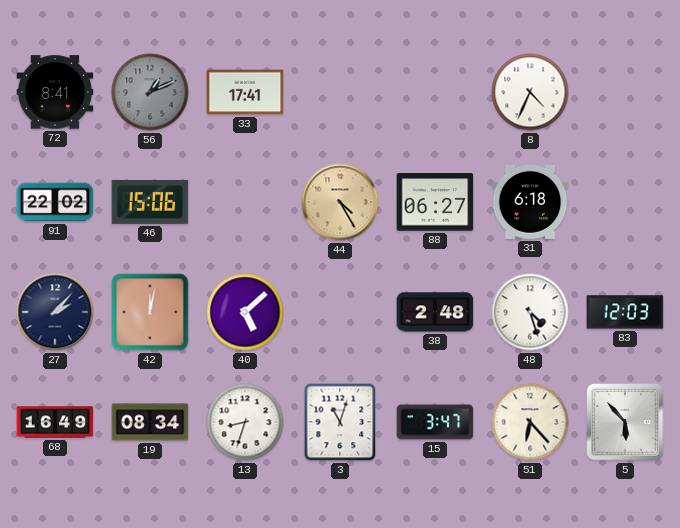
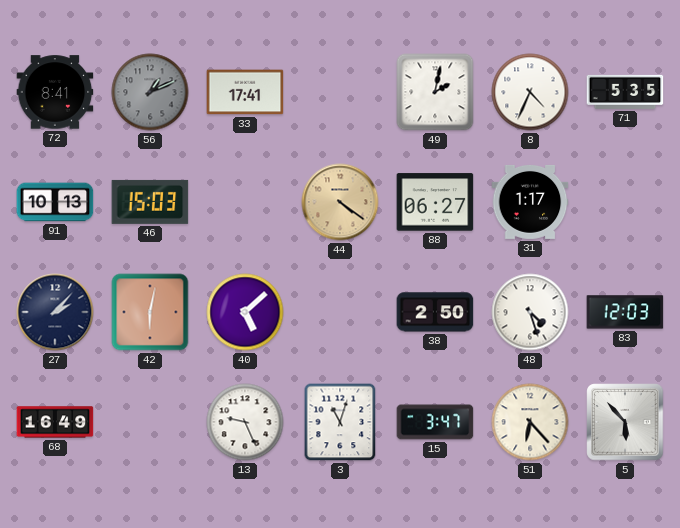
49: none -> 2:02 (435, 92)
71: none -> 5:35 (625, 92)
91: 22:02 -> 10:13 (55, 202)
46: 15:06 -> 15:03 (150, 202)
44: 4:25 -> 4:21 (340, 202)
31: 6:18 -> 1:17 (530, 202)
42: 12:02 -> 6:02 (150, 312)
38: 2:48 -> 2:50 (435, 312)
19: 08:34 -> none (150, 422)
13: 8:33 -> 9:26 (245, 422)
